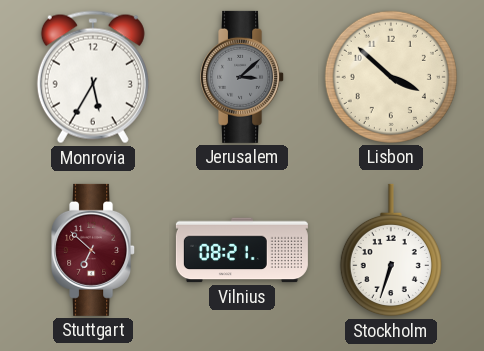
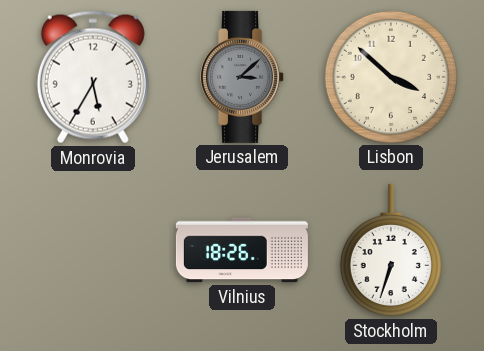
Stuttgart: 6:52 -> none (94, 250)
Vilnius: 08:21 -> 18:26 (242, 250)
